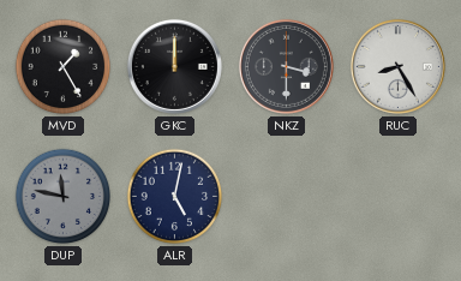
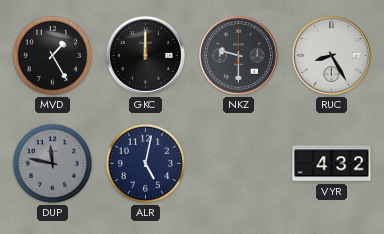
NKZ: 3:30 -> 9:30 (238, 55)
VYR: none -> 4:32 (332, 164)
